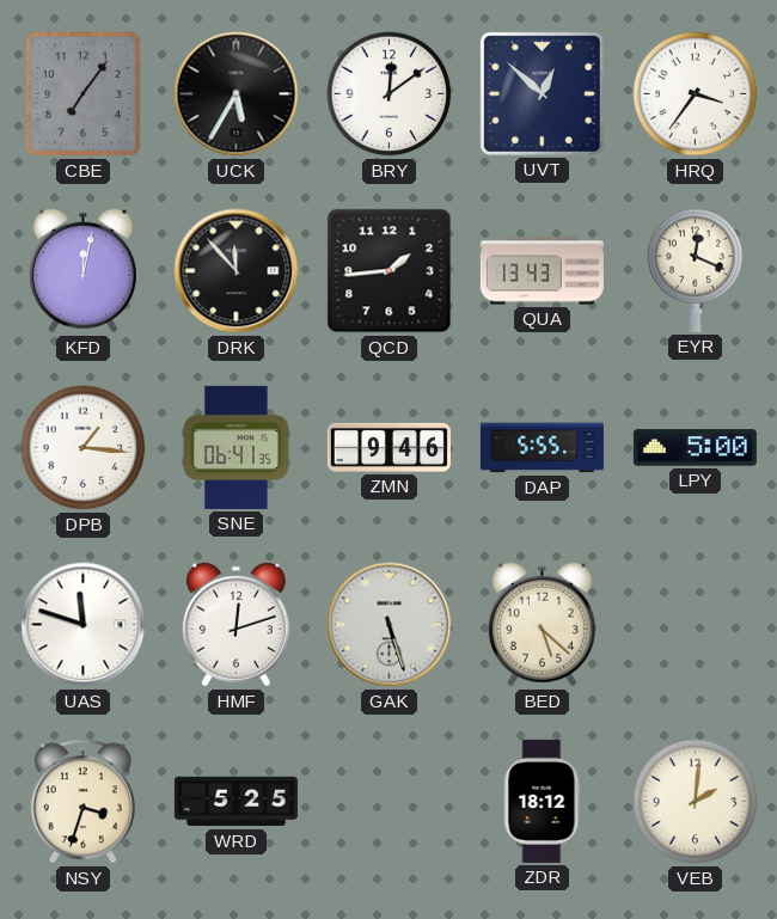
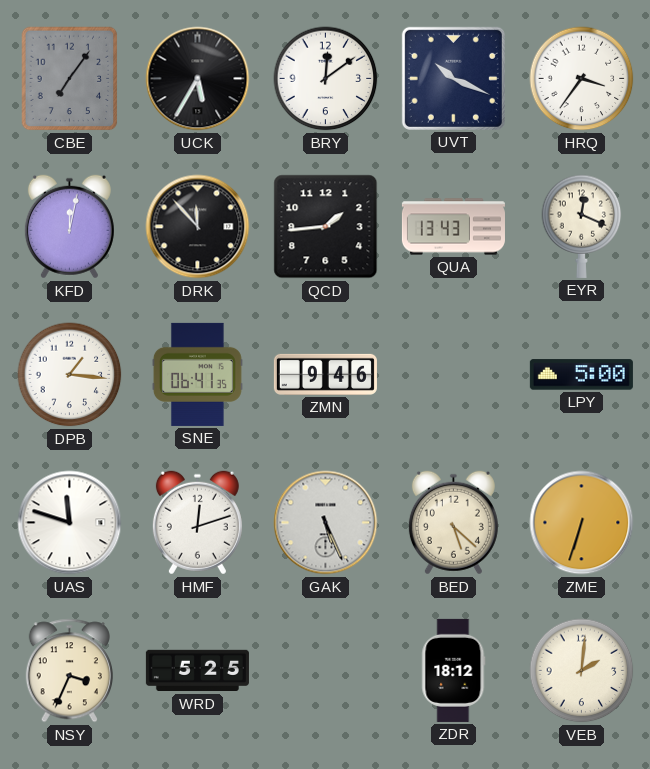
UVT: 12:52 -> 10:19 (453, 78)
DAP: 5:55 -> none (542, 448)
GAK: 5:27 -> 5:26 (326, 523)
ZME: none -> 6:33 (582, 523)
NSY: 3:33 -> 3:34 (69, 671)
